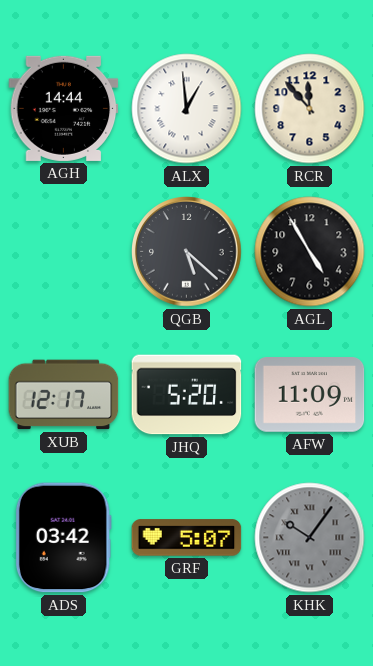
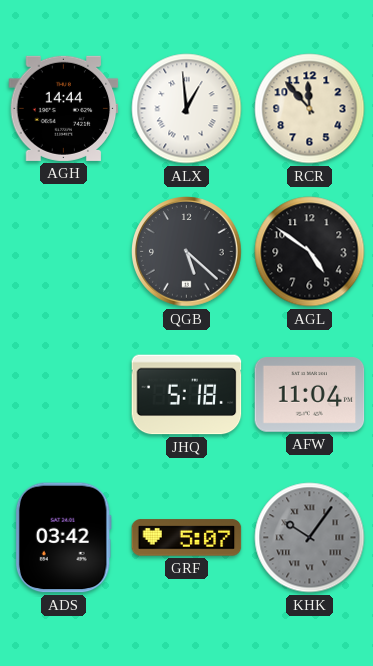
AGL: 4:55 -> 4:51 (310, 252)
XUB: 12:17 -> none (64, 395)
JHQ: 5:20 -> 5:18 (187, 395)
AFW: 11:09 -> 11:04 (310, 395)
